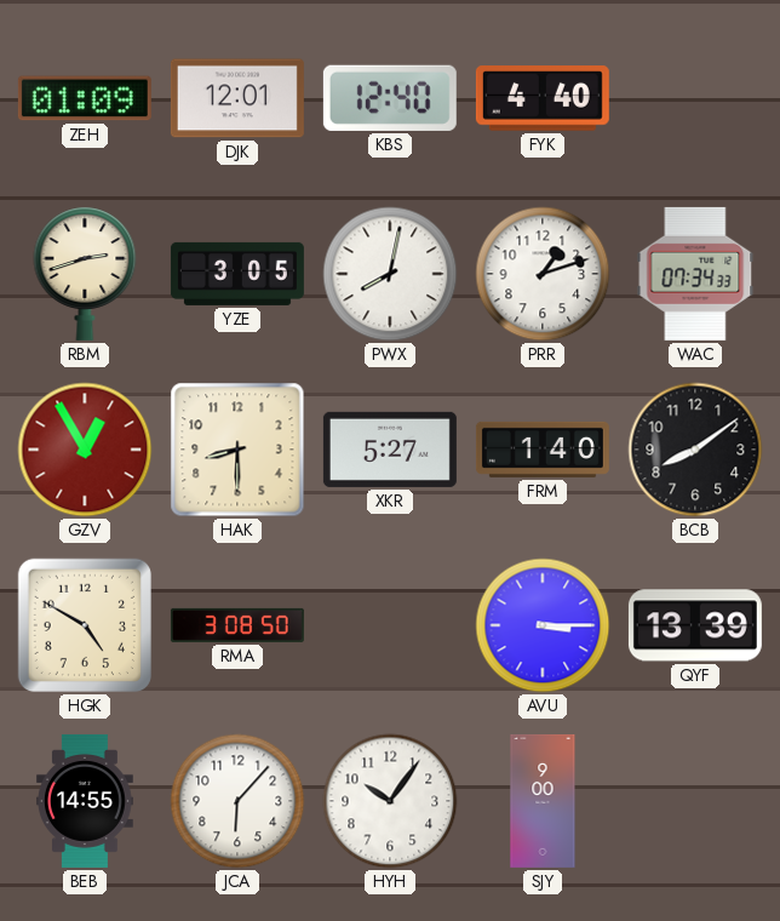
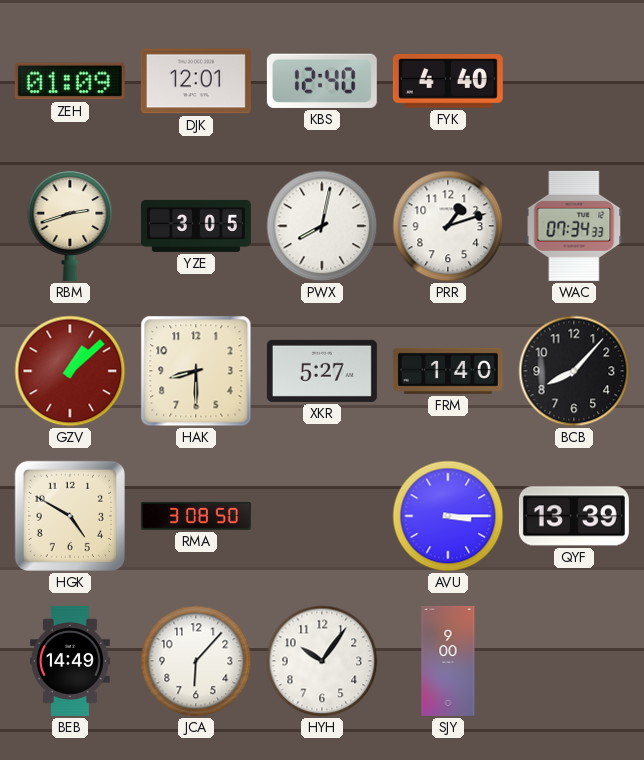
GZV: 12:55 -> 1:08 (70, 371)
BCB: 8:09 -> 8:07 (574, 371)
BEB: 14:55 -> 14:49 (71, 661)
